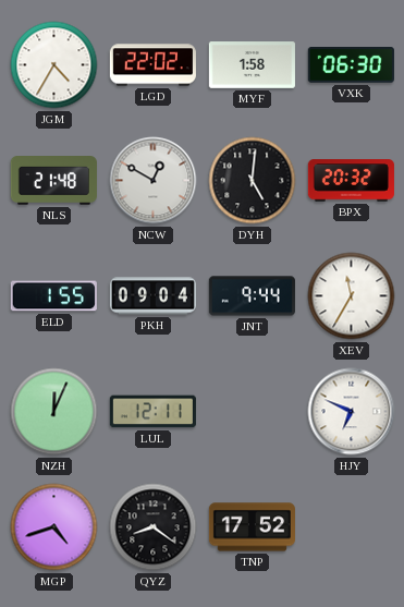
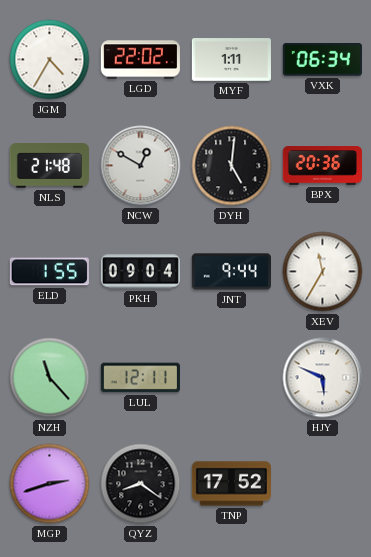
MYF: 1:58 -> 1:11 (231, 60)
VXK: 06:30 -> 06:34 (322, 60)
BPX: 20:32 -> 20:36 (322, 166)
NZH: 12:04 -> 11:23 (50, 378)
HJY: 6:49 -> 5:49 (323, 378)
MGP: 4:42 -> 2:42 (50, 484)
